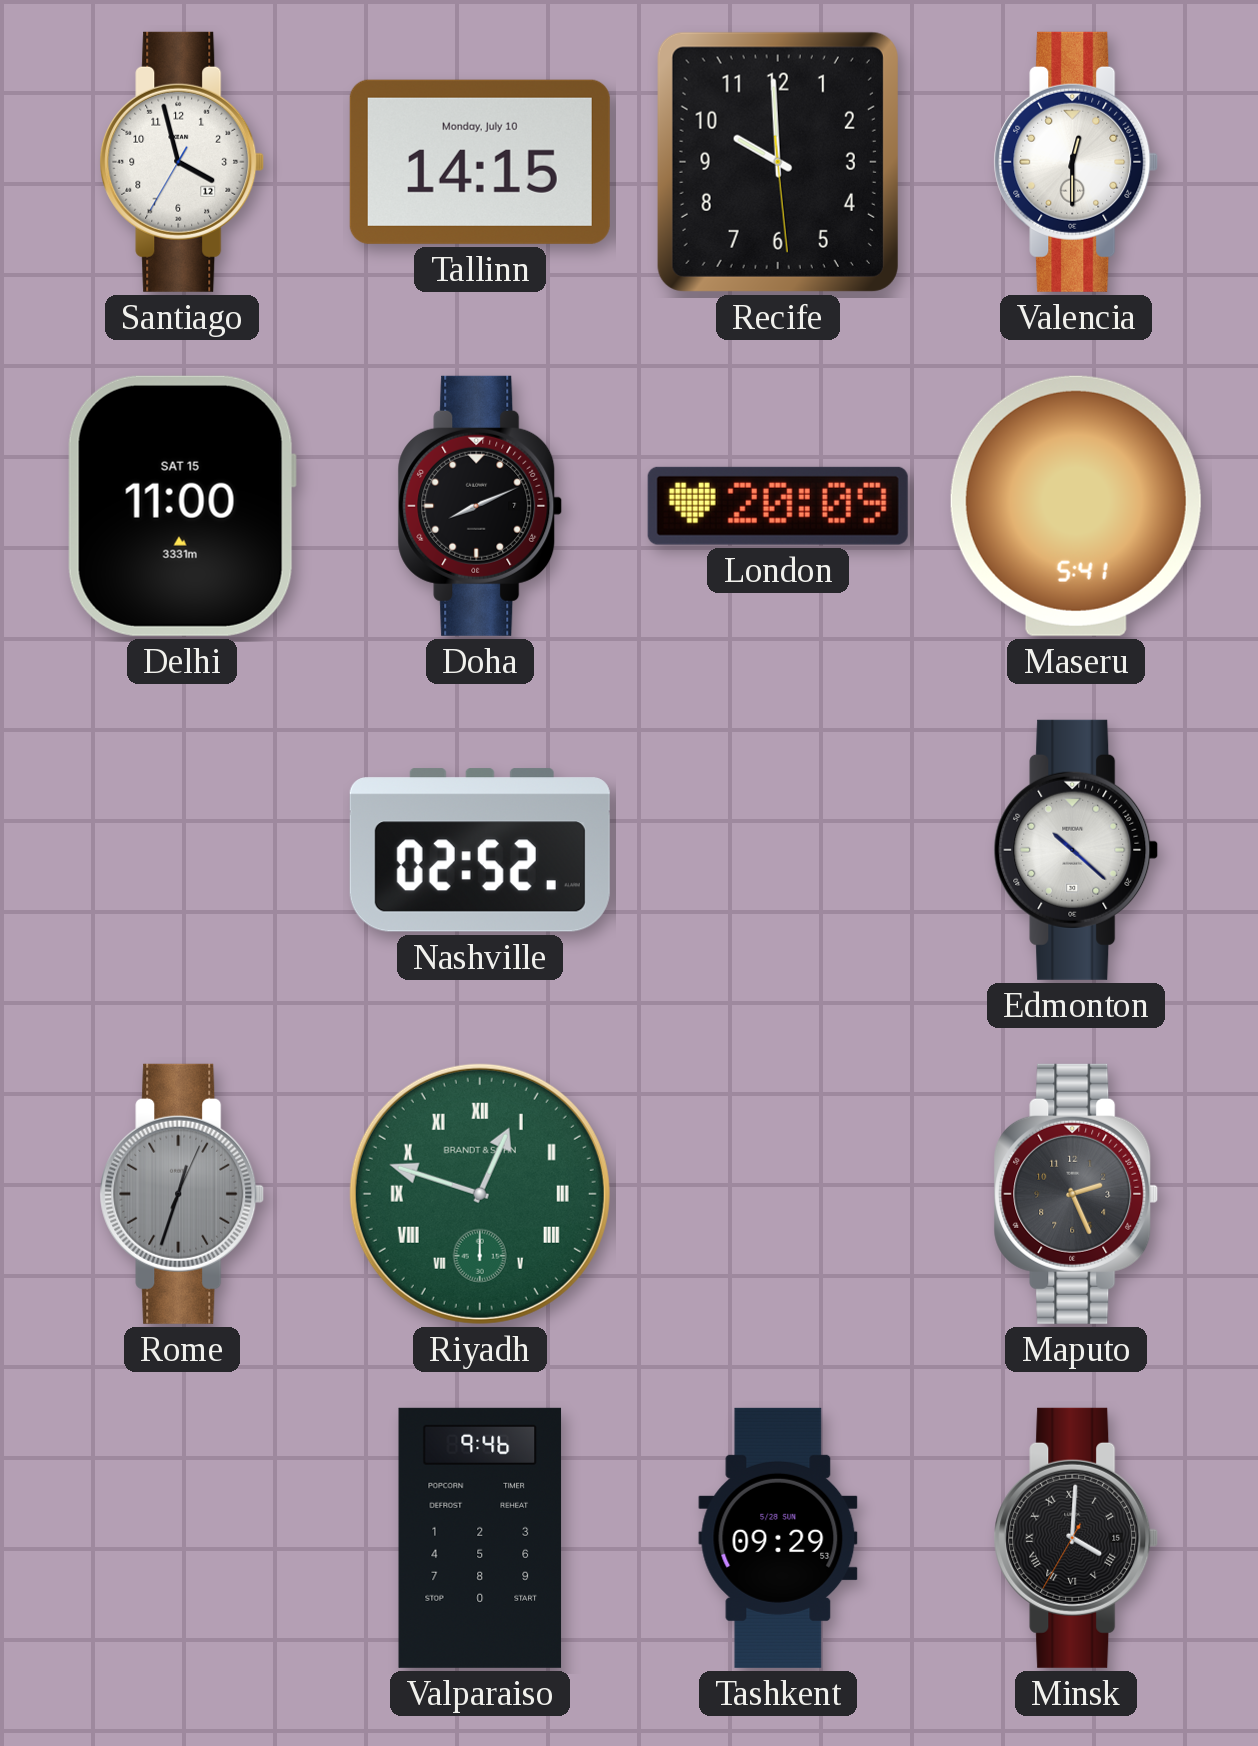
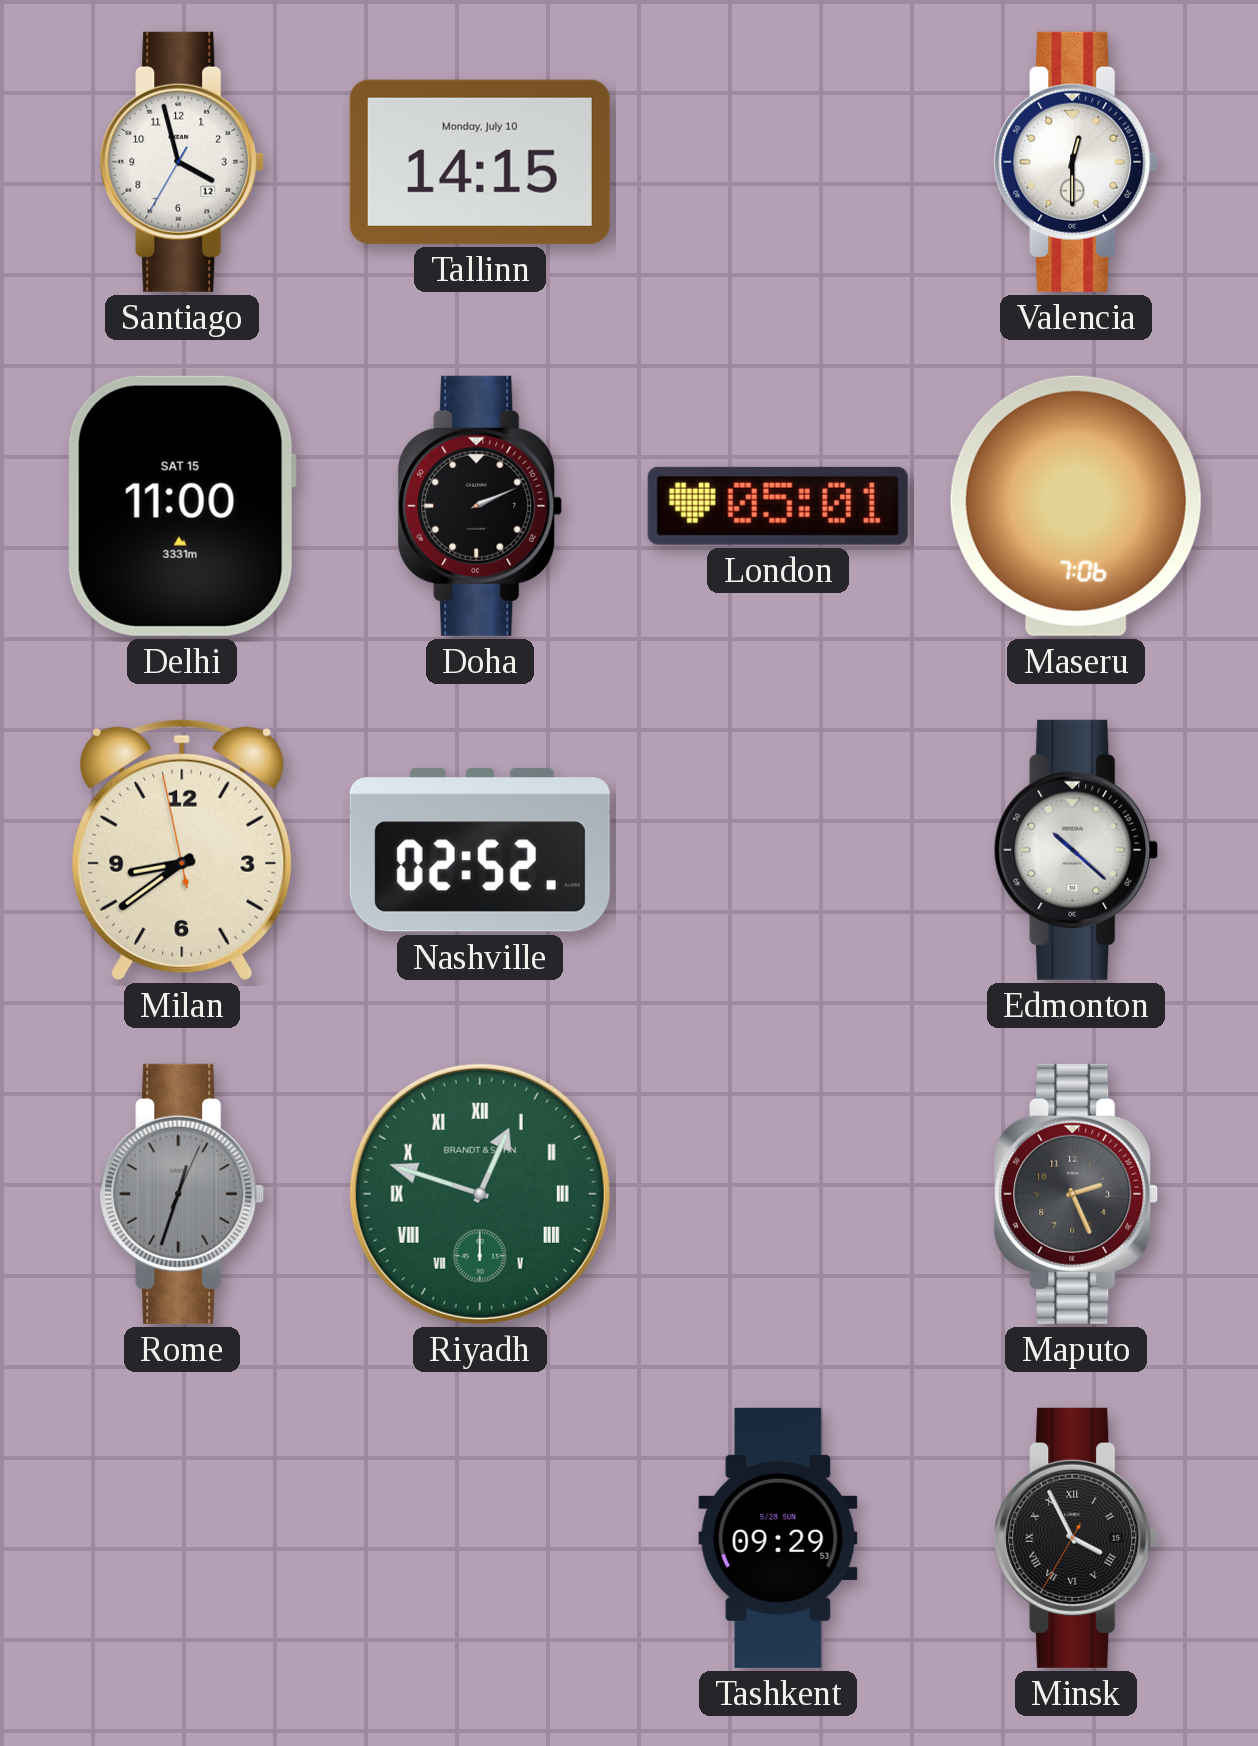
Recife: 9:59 -> none (778, 162)
Doha: 8:11 -> 2:11 (480, 506)
London: 20:09 -> 05:01 (778, 506)
Maseru: 5:41 -> 7:06 (1076, 506)
Milan: none -> 8:38 (182, 850)
Valparaiso: 9:46 -> none (480, 1538)
Minsk: 4:00 -> 3:55 (1076, 1538)
